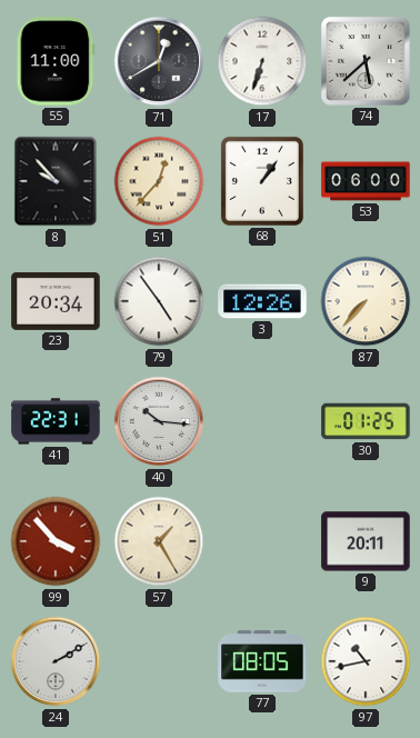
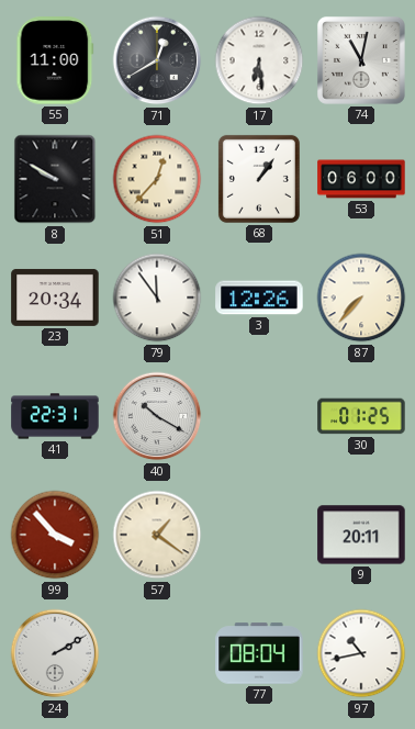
17: 6:33 -> 6:29 (259, 60)
74: 5:38 -> 11:02 (361, 60)
8: 9:53 -> 9:50 (55, 179)
79: 4:54 -> 11:54 (157, 298)
40: 10:16 -> 10:20 (157, 416)
57: 1:25 -> 1:21 (157, 535)
77: 08:05 -> 08:04 (259, 653)
